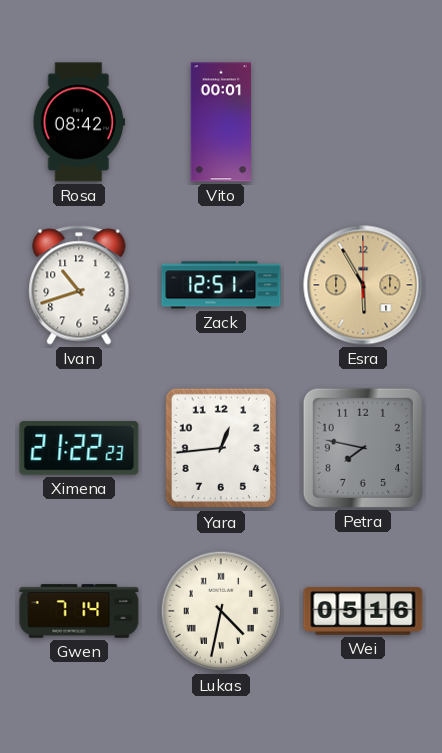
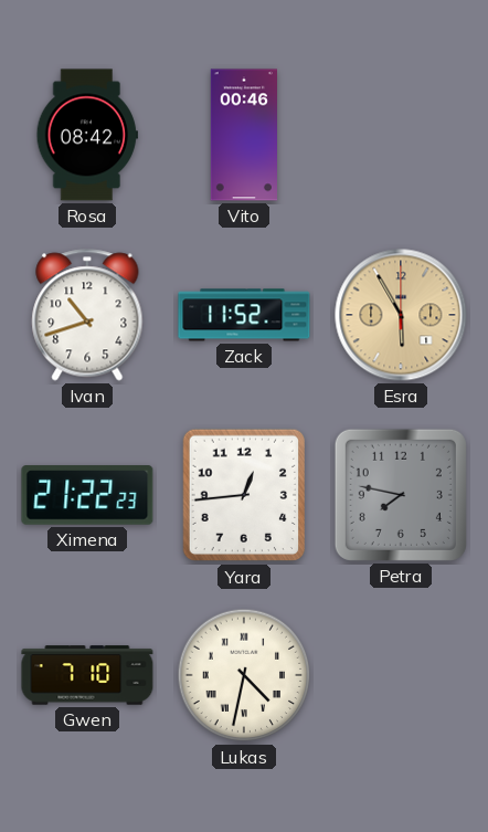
Vito: 00:01 -> 00:46 (243, 135)
Zack: 12:51 -> 11:52 (244, 315)
Gwen: 7:14 -> 7:10 (87, 675)
Wei: 05:16 -> none (363, 611)
